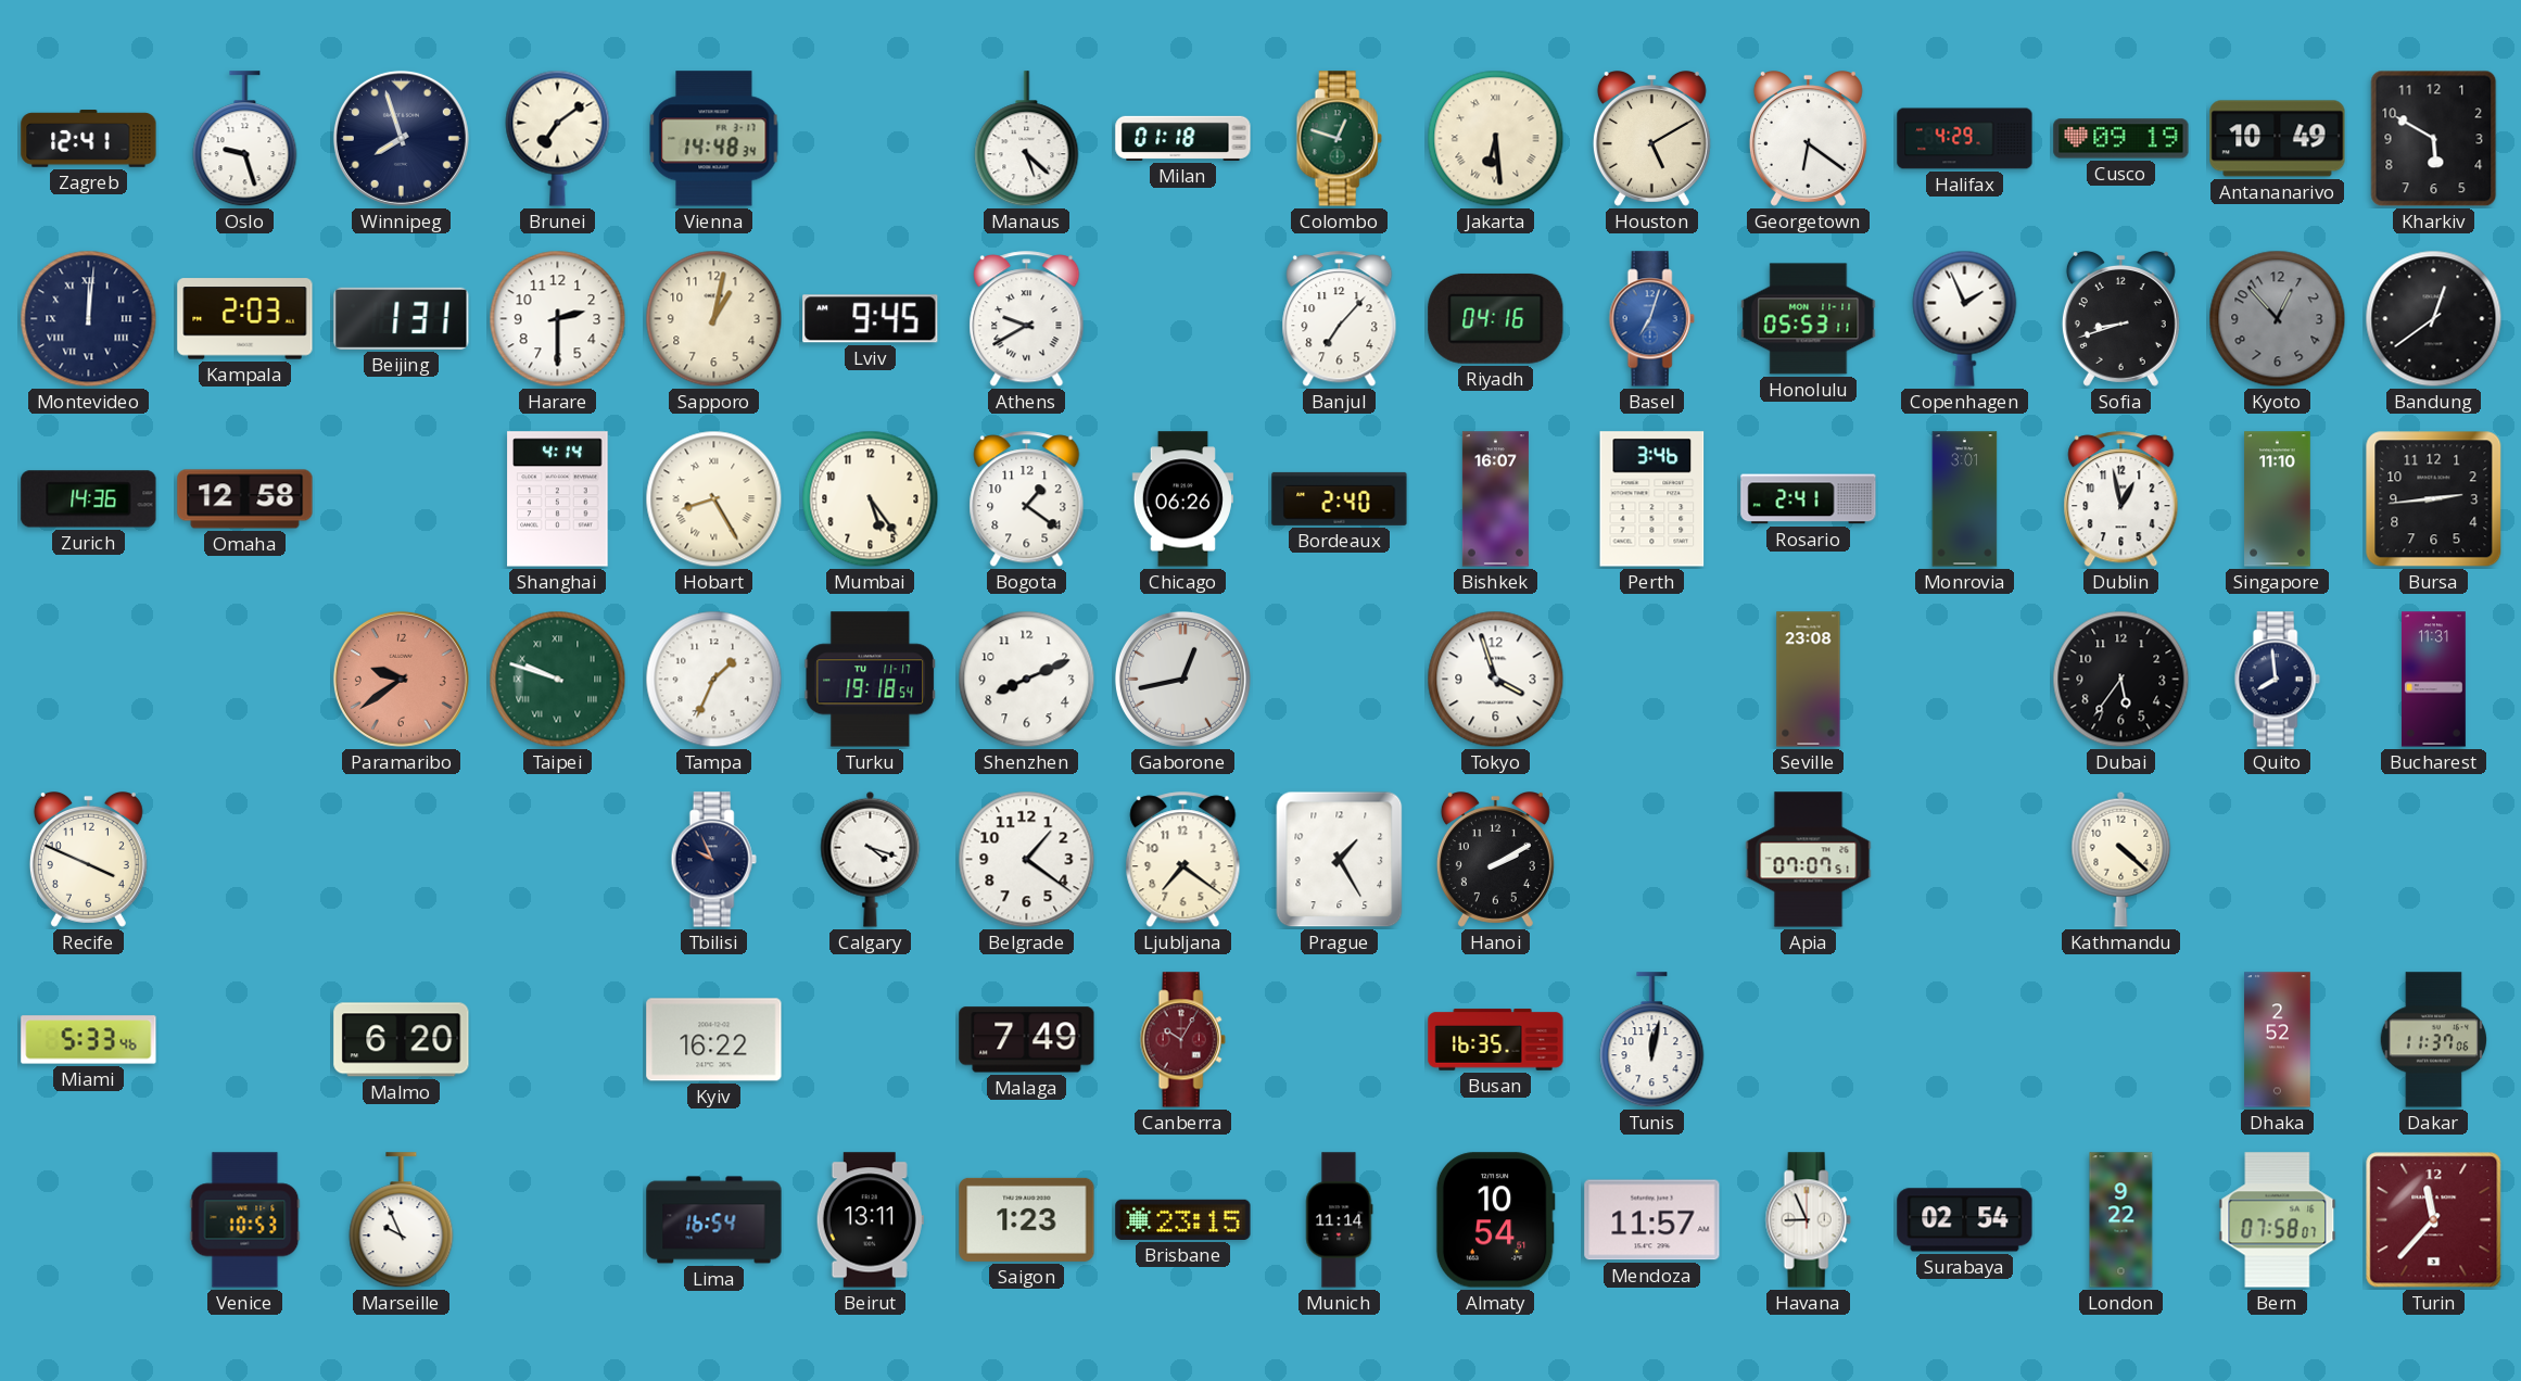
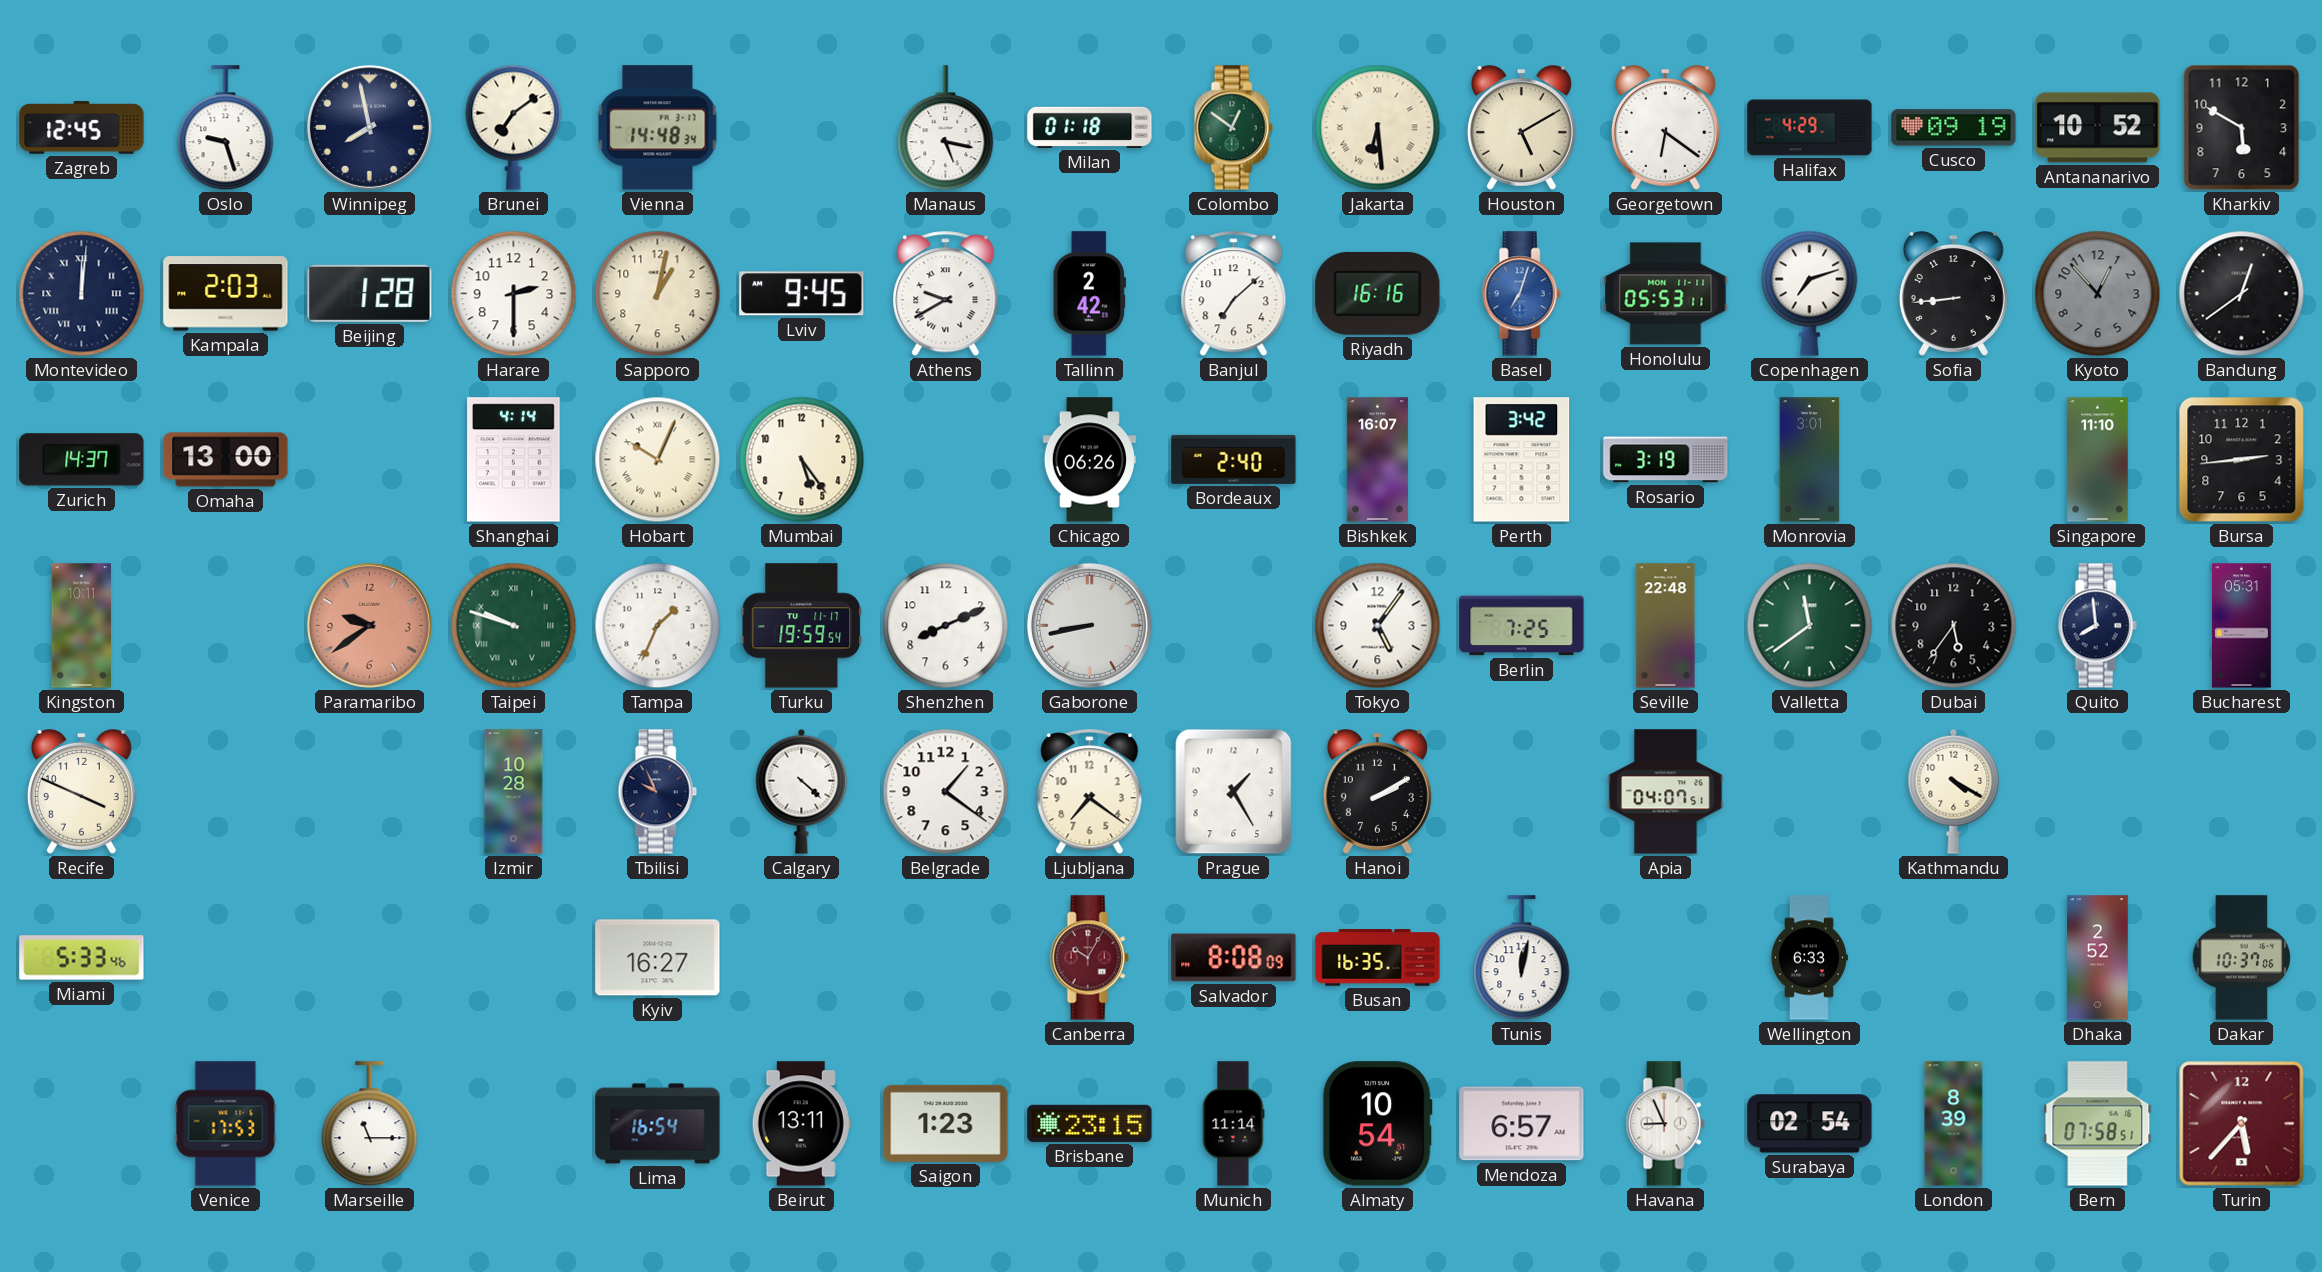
Zagreb: 12:41 -> 12:45 (82, 128)
Winnipeg: 7:57 -> 7:58 (369, 127)
Manaus: 5:22 -> 5:17 (946, 128)
Colombo: 12:48 -> 12:51 (1233, 128)
Antananarivo: 10:49 -> 10:52 (2098, 128)
Beijing: 1:31 -> 1:28 (370, 293)
Tallinn: none -> 2:42 (1089, 294)
Banjul: 7:07 -> 7:08 (1234, 294)
Riyadh: 04:16 -> 16:16 (1378, 293)
Copenhagen: 1:56 -> 7:12 (1810, 293)
Sofia: 8:42 -> 8:44 (1953, 294)
Zurich: 14:36 -> 14:37 (82, 460)
Omaha: 12:58 -> 13:00 (226, 460)
Hobart: 8:25 -> 10:04 (658, 460)
Bogota: 1:21 -> none (1027, 499)
Perth: 3:46 -> 3:42 (1522, 460)
Rosario: 2:41 -> 3:19 (1666, 460)
Dublin: 12:58 -> none (2121, 499)
Kingston: none -> 10:11 (81, 626)
Turku: 19:18 -> 19:59 (802, 626)
Gaborone: 12:43 -> 8:43 (1089, 625)
Tokyo: 3:57 -> 5:06 (1378, 626)
Berlin: none -> 7:25 (1522, 626)
Seville: 23:08 -> 22:48 (1666, 626)
Valletta: none -> 11:39 (1810, 626)
Bucharest: 11:31 -> 05:31 (2242, 626)
Izmir: none -> 10:28 (514, 792)
Calgary: 4:18 -> 4:22 (802, 791)
Apia: 07:07 -> 04:07 (1666, 792)
Kathmandu: 4:22 -> 4:20 (1954, 791)
Malmo: 6:20 -> none (402, 1040)
Kyiv: 16:22 -> 16:27 (658, 958)
Malaga: 7:49 -> none (1027, 1040)
Salvador: none -> 8:08 (1234, 958)
Wellington: none -> 6:33 (1810, 958)
Dakar: 11:37 -> 10:37 (2242, 958)
Venice: 10:53 -> 17:53 (226, 1124)
Marseille: 9:56 -> 11:15 (370, 1124)
Mendoza: 11:57 -> 6:57 (1522, 1124)
London: 9:22 -> 8:39 (1954, 1124)
Bern: 07:58:07 -> 07:58:51 (2098, 1124)
Turin: 11:37 -> 5:37 (2242, 1124)
